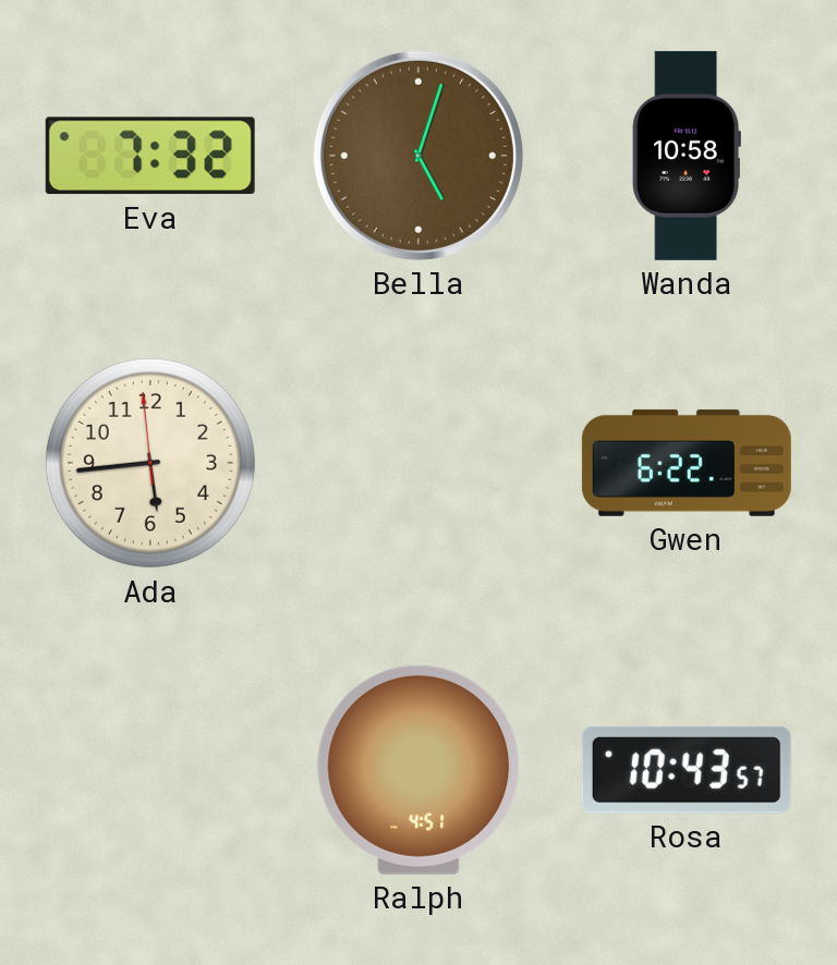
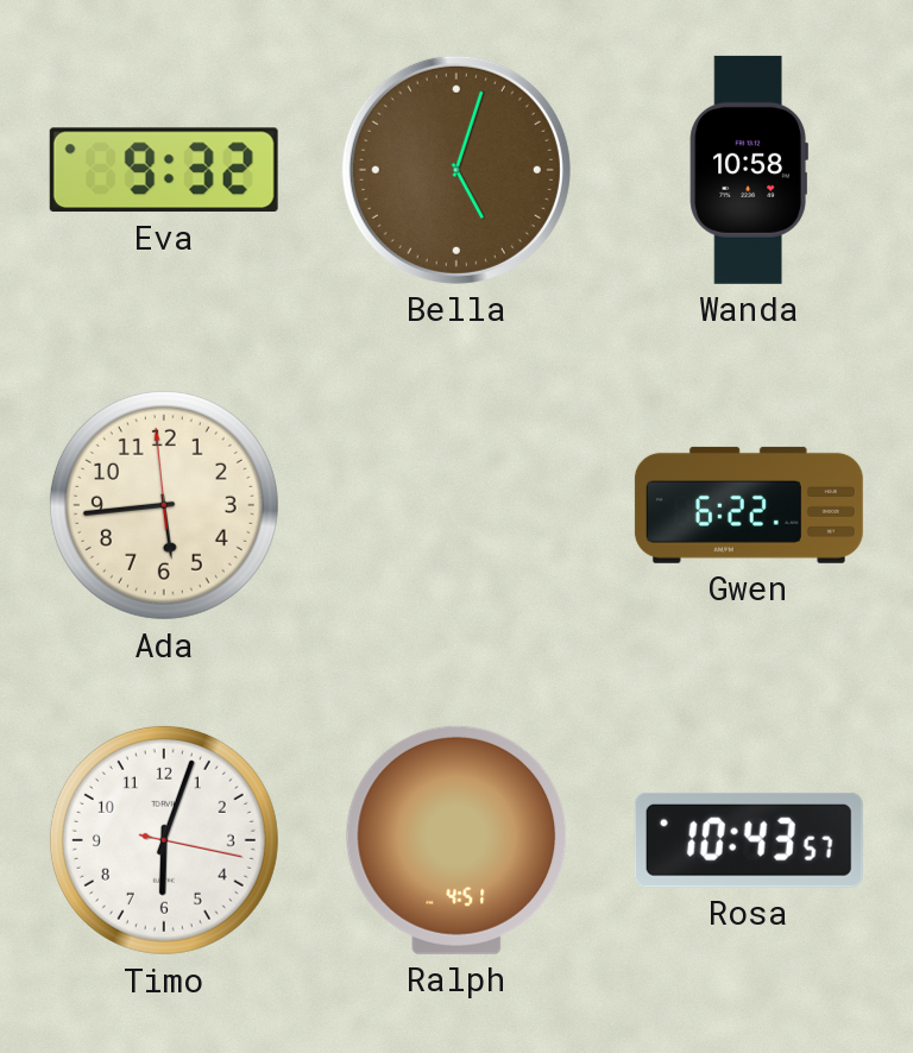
Eva: 7:32 -> 9:32 (164, 170)
Timo: none -> 6:03 (164, 840)
